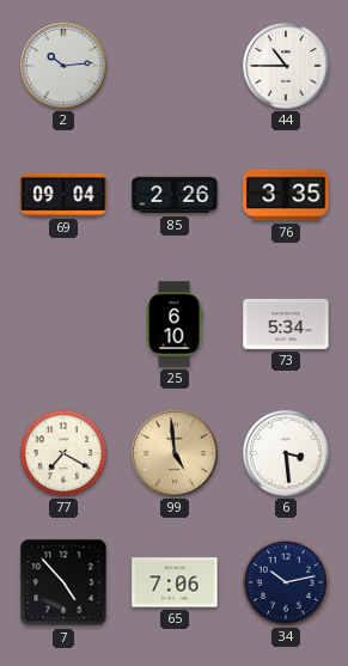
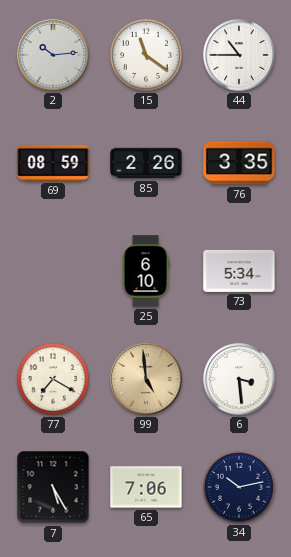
15: none -> 11:21 (146, 55)
69: 09:04 -> 08:59 (53, 163)
7: 4:53 -> 5:25 (53, 487)
